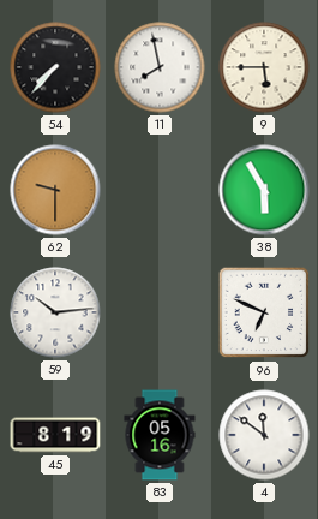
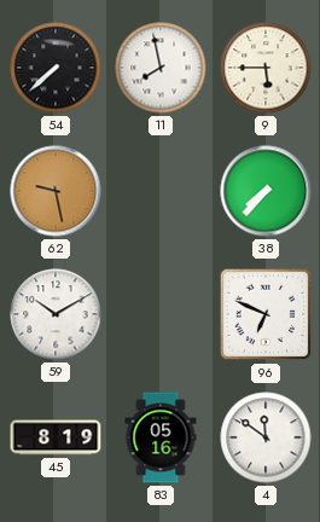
54: 7:37 -> 7:38 (56, 68)
62: 9:30 -> 9:28 (56, 191)
38: 5:55 -> 7:37 (266, 191)
59: 10:14 -> 10:10 (56, 314)
